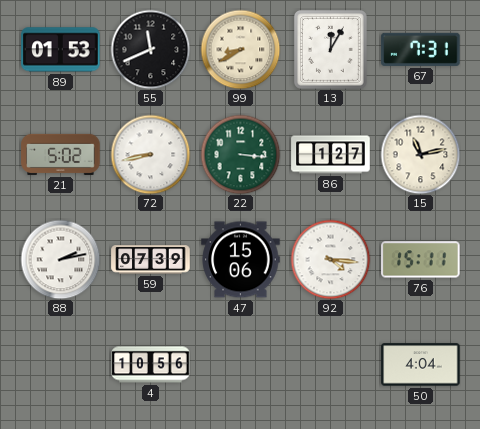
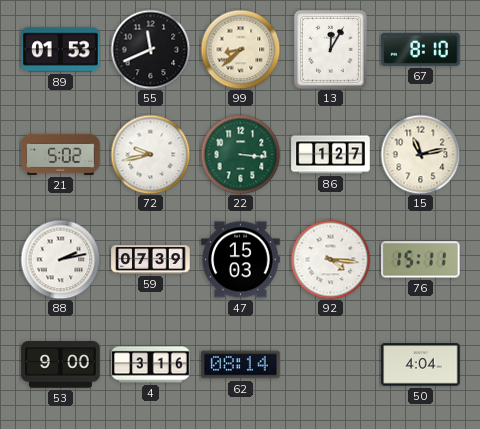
99: 8:40 -> 8:38 (240, 49)
67: 7:31 -> 8:10 (421, 49)
72: 8:43 -> 9:43 (150, 154)
47: 15:06 -> 15:03 (241, 260)
53: none -> 9:00 (61, 365)
4: 10:56 -> 3:16 (151, 365)
62: none -> 08:14 (241, 365)
